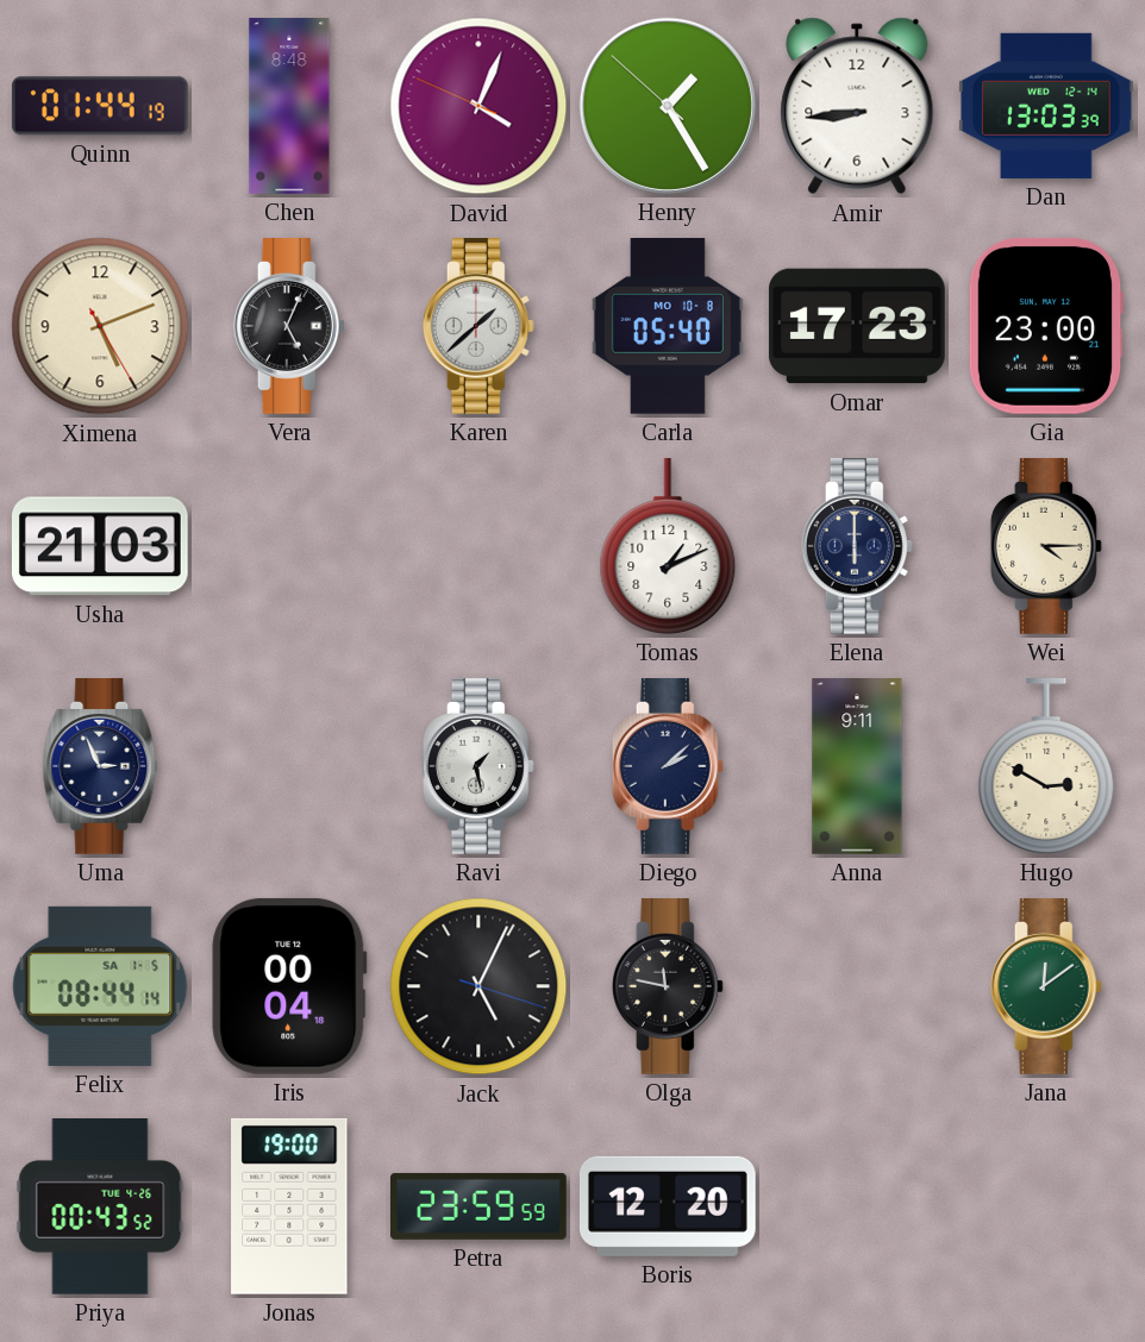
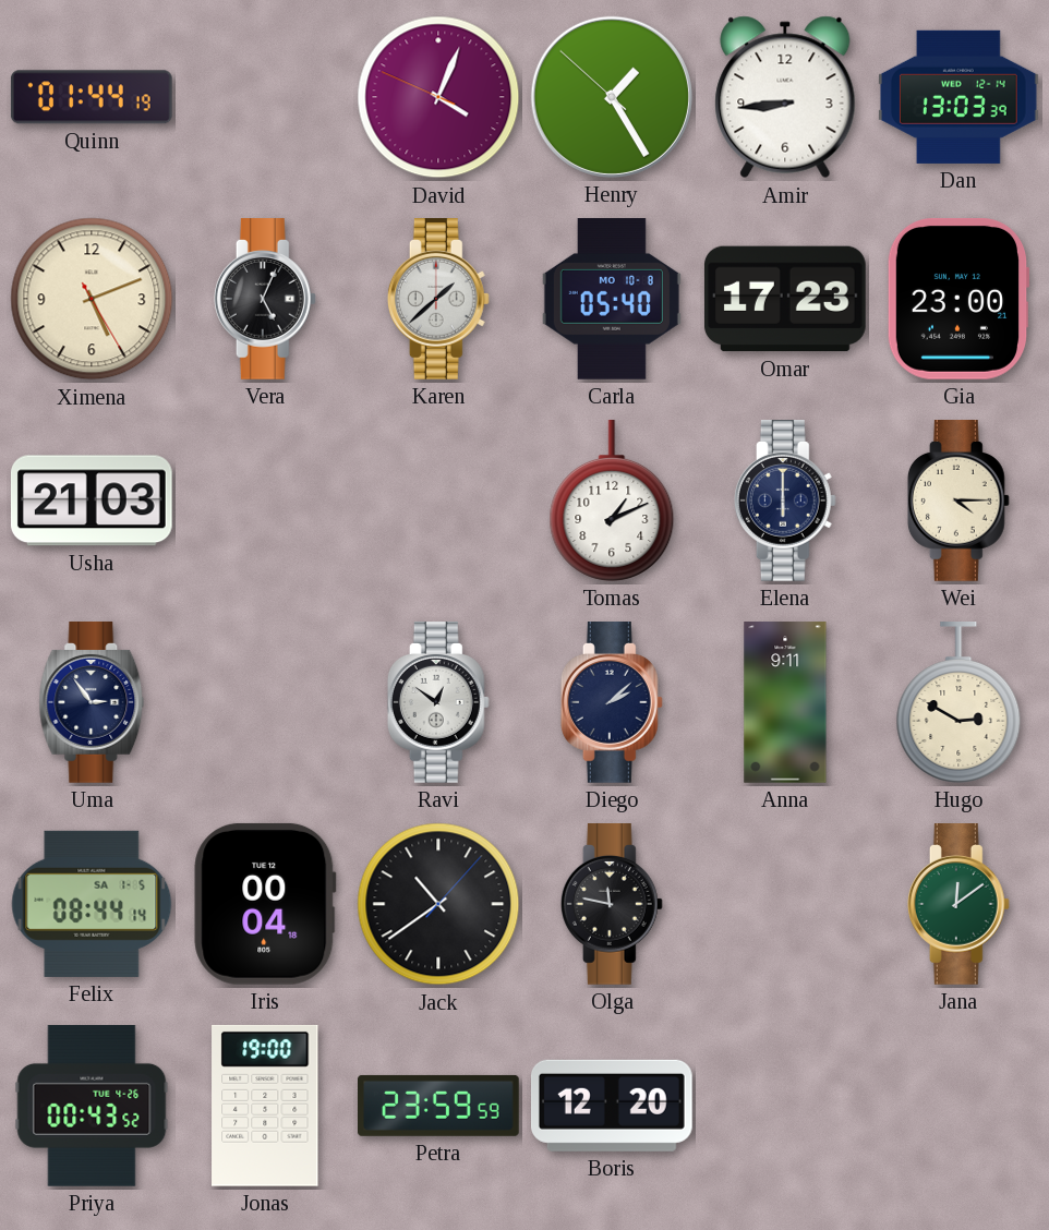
Chen: 8:48 -> none (289, 106)
Uma: 2:56 -> 2:54 (92, 703)
Ravi: 1:28 -> 12:51 (438, 703)
Jack: 5:04 -> 10:39 (438, 904)
